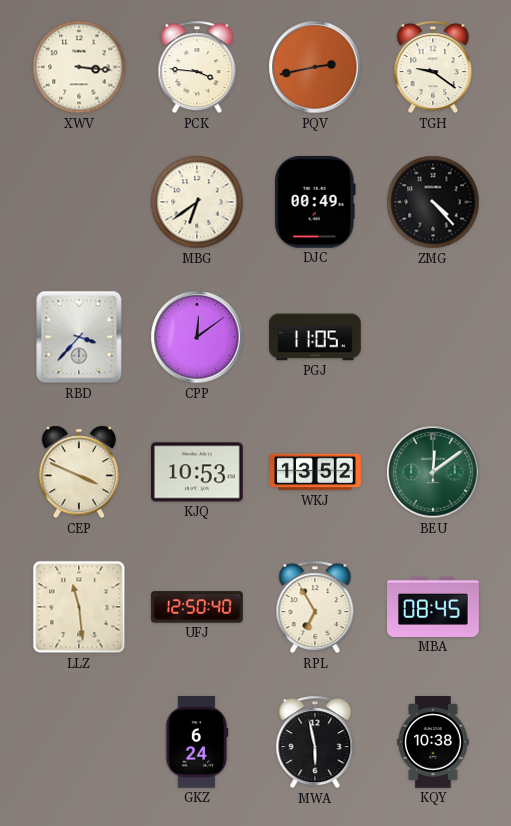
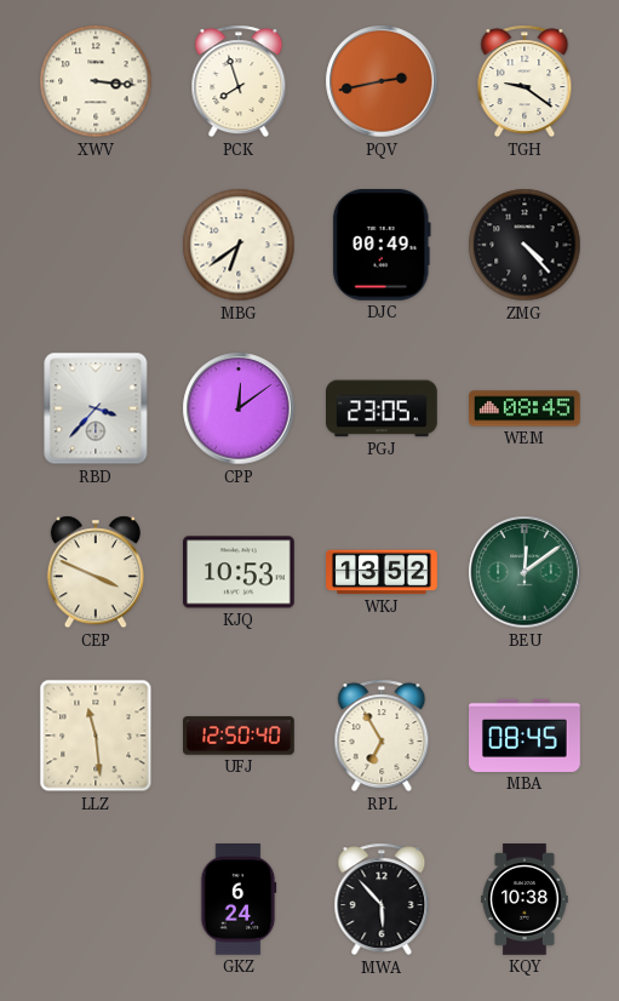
PCK: 3:46 -> 7:57 (239, 81)
PGJ: 11:05 -> 23:05 (383, 408)
WEM: none -> 08:45 (526, 408)
MWA: 5:58 -> 5:53 (382, 899)
